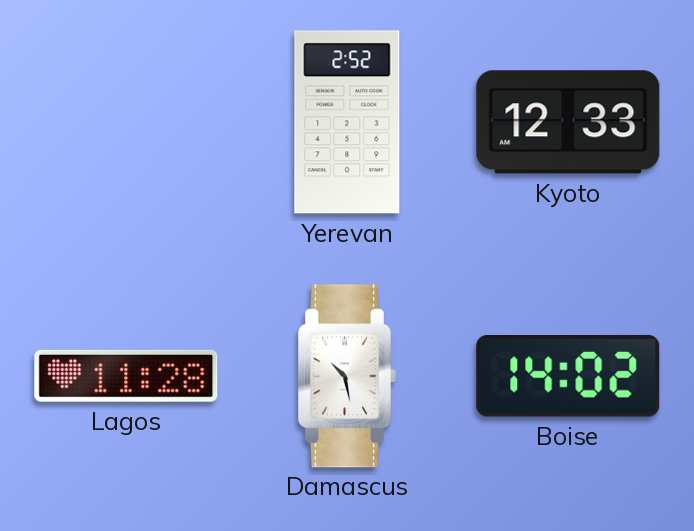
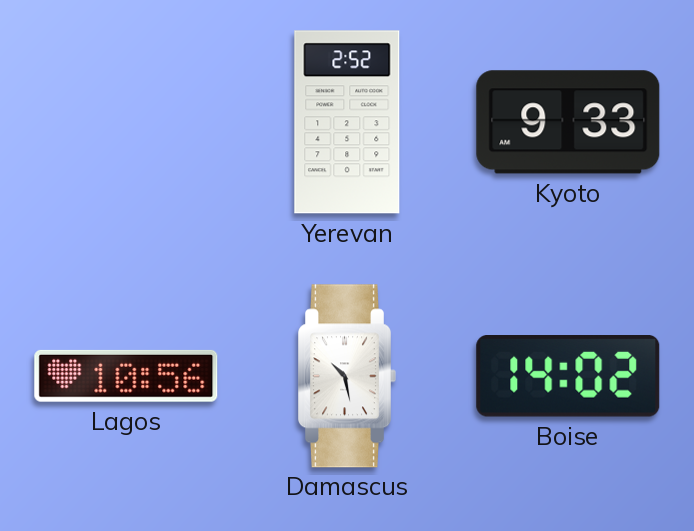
Kyoto: 12:33 -> 9:33 (568, 122)
Lagos: 11:28 -> 10:56 (126, 376)
